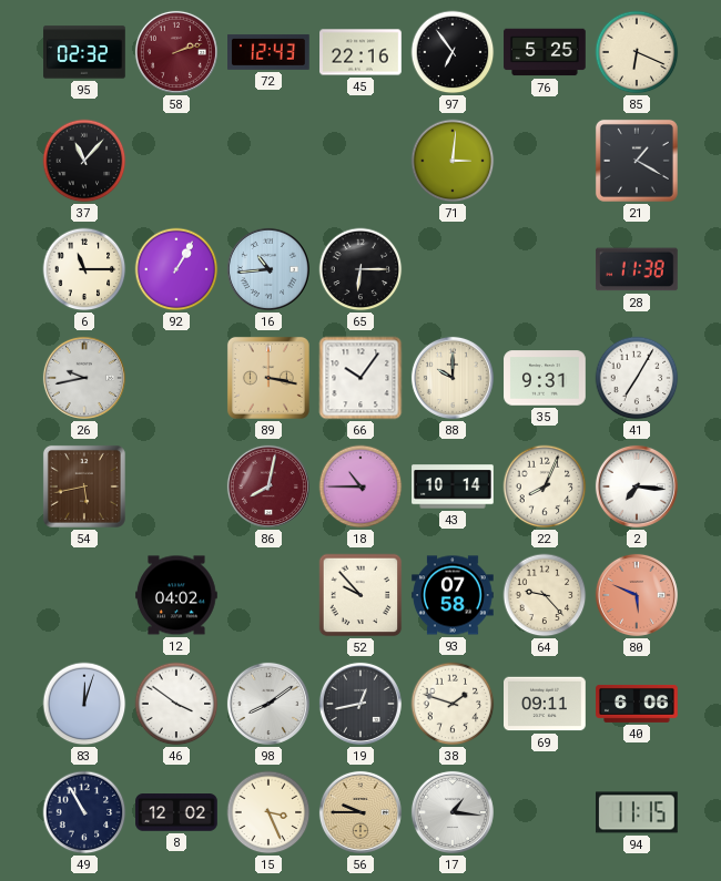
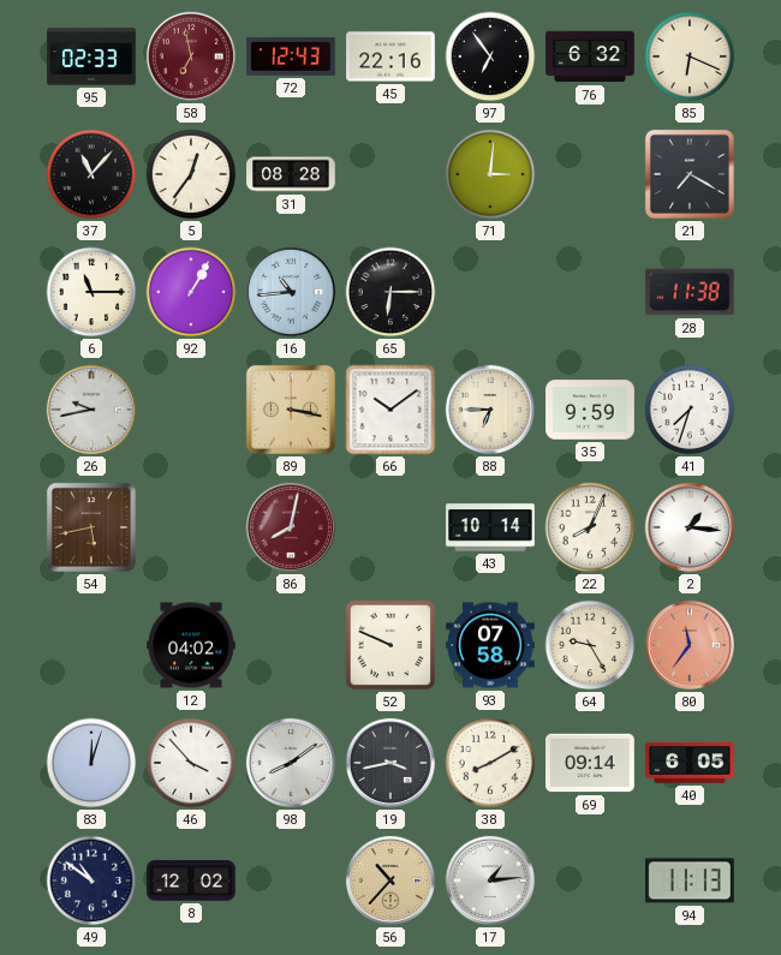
95: 02:32 -> 02:33 (91, 56)
58: 2:12 -> 6:58 (191, 56)
76: 5:25 -> 6:32 (590, 56)
5: none -> 12:36 (191, 174)
31: none -> 08:28 (291, 174)
21: 1:20 -> 7:20 (690, 174)
66: 10:06 -> 10:09 (390, 410)
88: 10:00 -> 6:45 (490, 410)
35: 9:31 -> 9:59 (590, 410)
41: 7:05 -> 7:33 (690, 410)
18: 10:45 -> none (360, 486)
2: 7:16 -> 1:16 (690, 527)
52: 9:53 -> 9:49 (390, 645)
64: 9:23 -> 9:25 (590, 645)
80: 5:49 -> 11:36 (690, 645)
46: 3:51 -> 3:53 (191, 763)
19: 12:43 -> 3:43 (390, 763)
38: 1:48 -> 8:10 (490, 763)
69: 09:11 -> 09:14 (591, 763)
40: 6:06 -> 6:05 (690, 763)
49: 10:55 -> 10:51 (91, 881)
15: 3:26 -> none (268, 812)
56: 9:45 -> 10:37 (390, 881)
17: 1:16 -> 1:14 (490, 881)
94: 11:15 -> 11:13 (691, 881)
